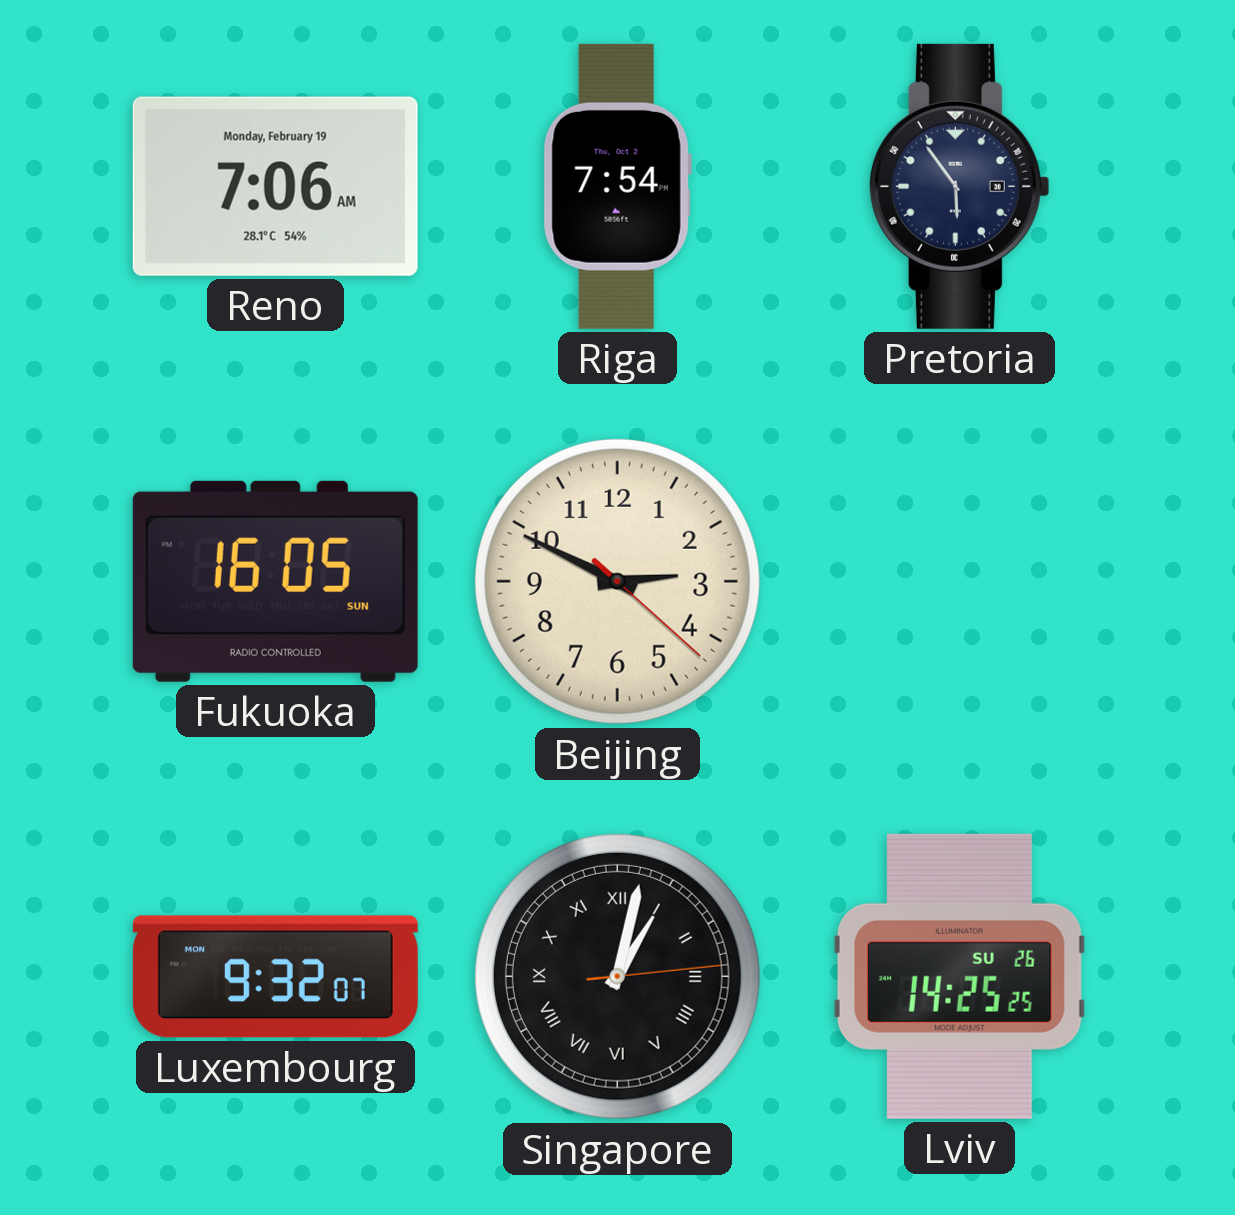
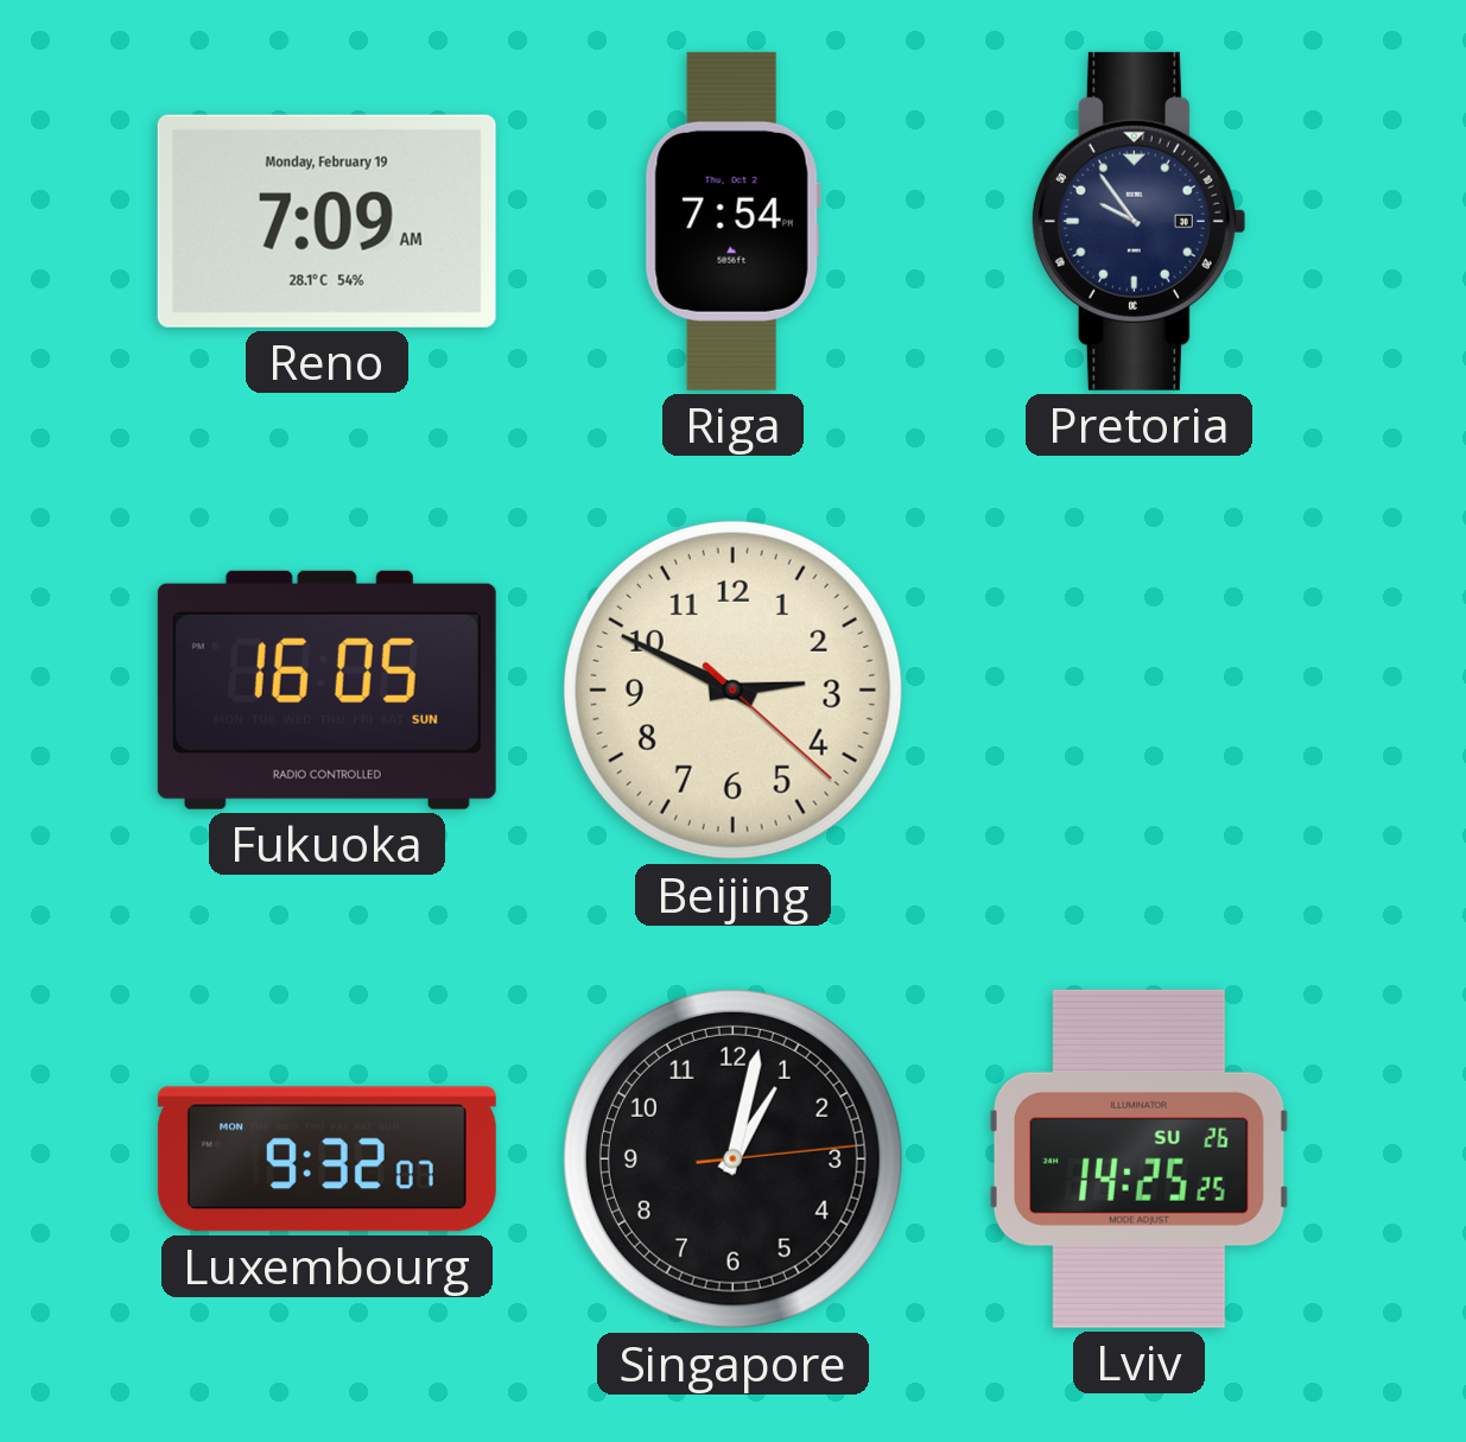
Reno: 7:06 -> 7:09 (326, 221)
Pretoria: 5:54 -> 9:54 (1138, 221)
Singapore numerals: Roman -> Arabic (732, 1158)
